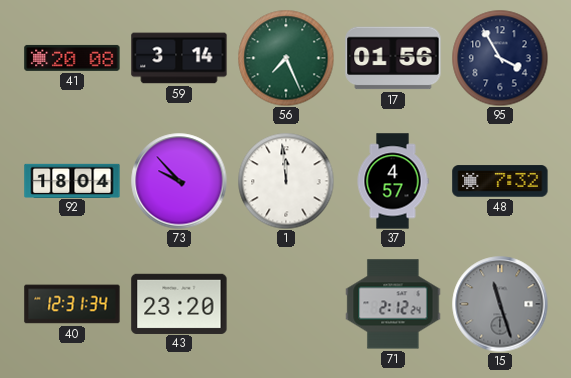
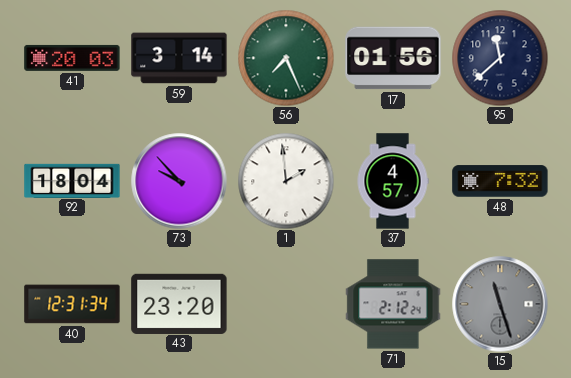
41: 20:08 -> 20:03 (72, 58)
95: 3:55 -> 11:38 (500, 58)
1: 11:59 -> 1:59 (286, 181)
